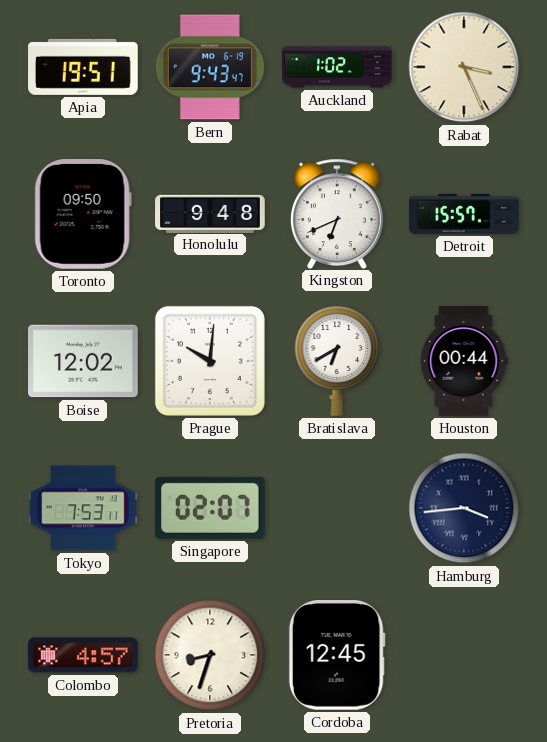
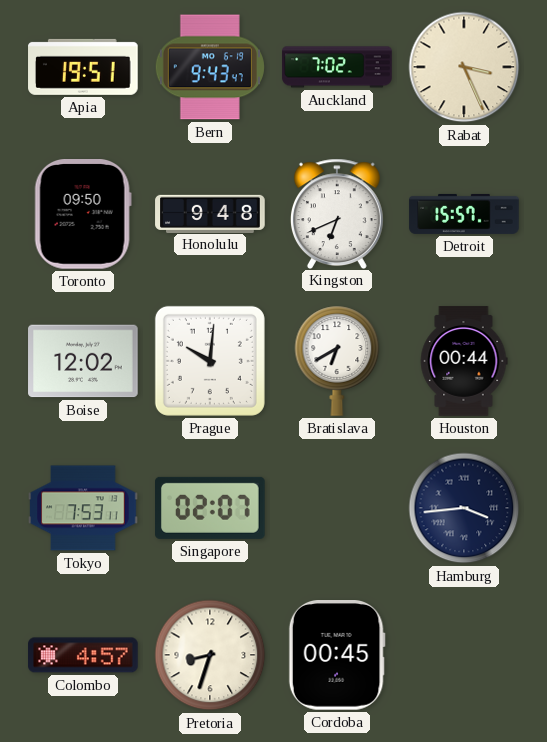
Auckland: 1:02 -> 7:02 (337, 67)
Cordoba: 12:45 -> 00:45 (337, 656)
